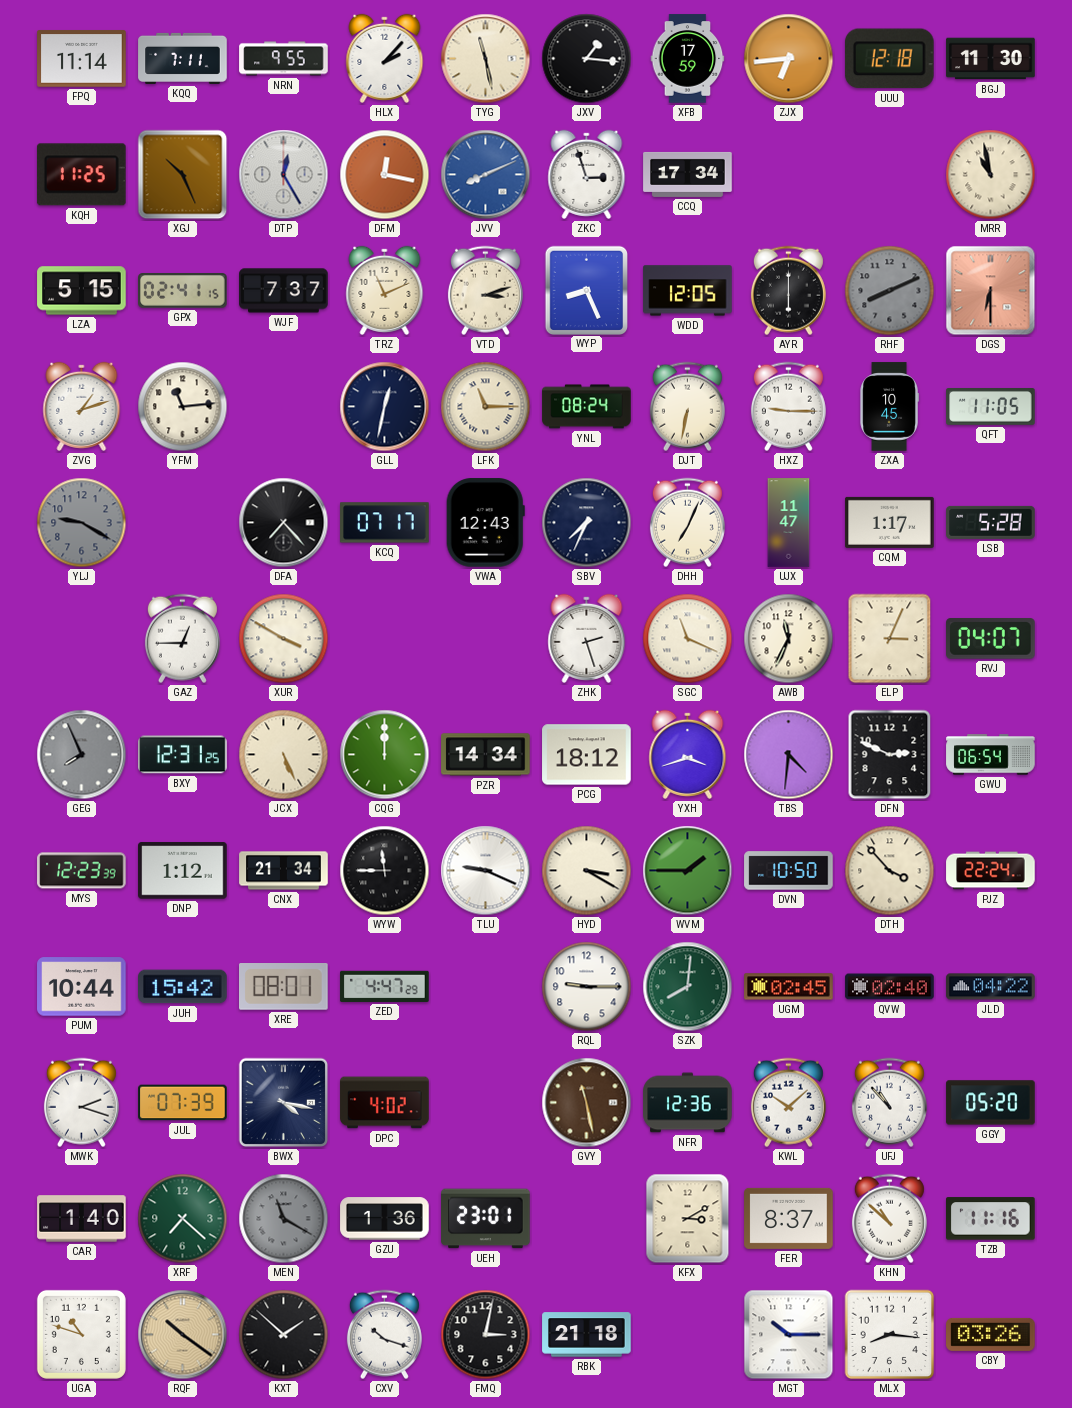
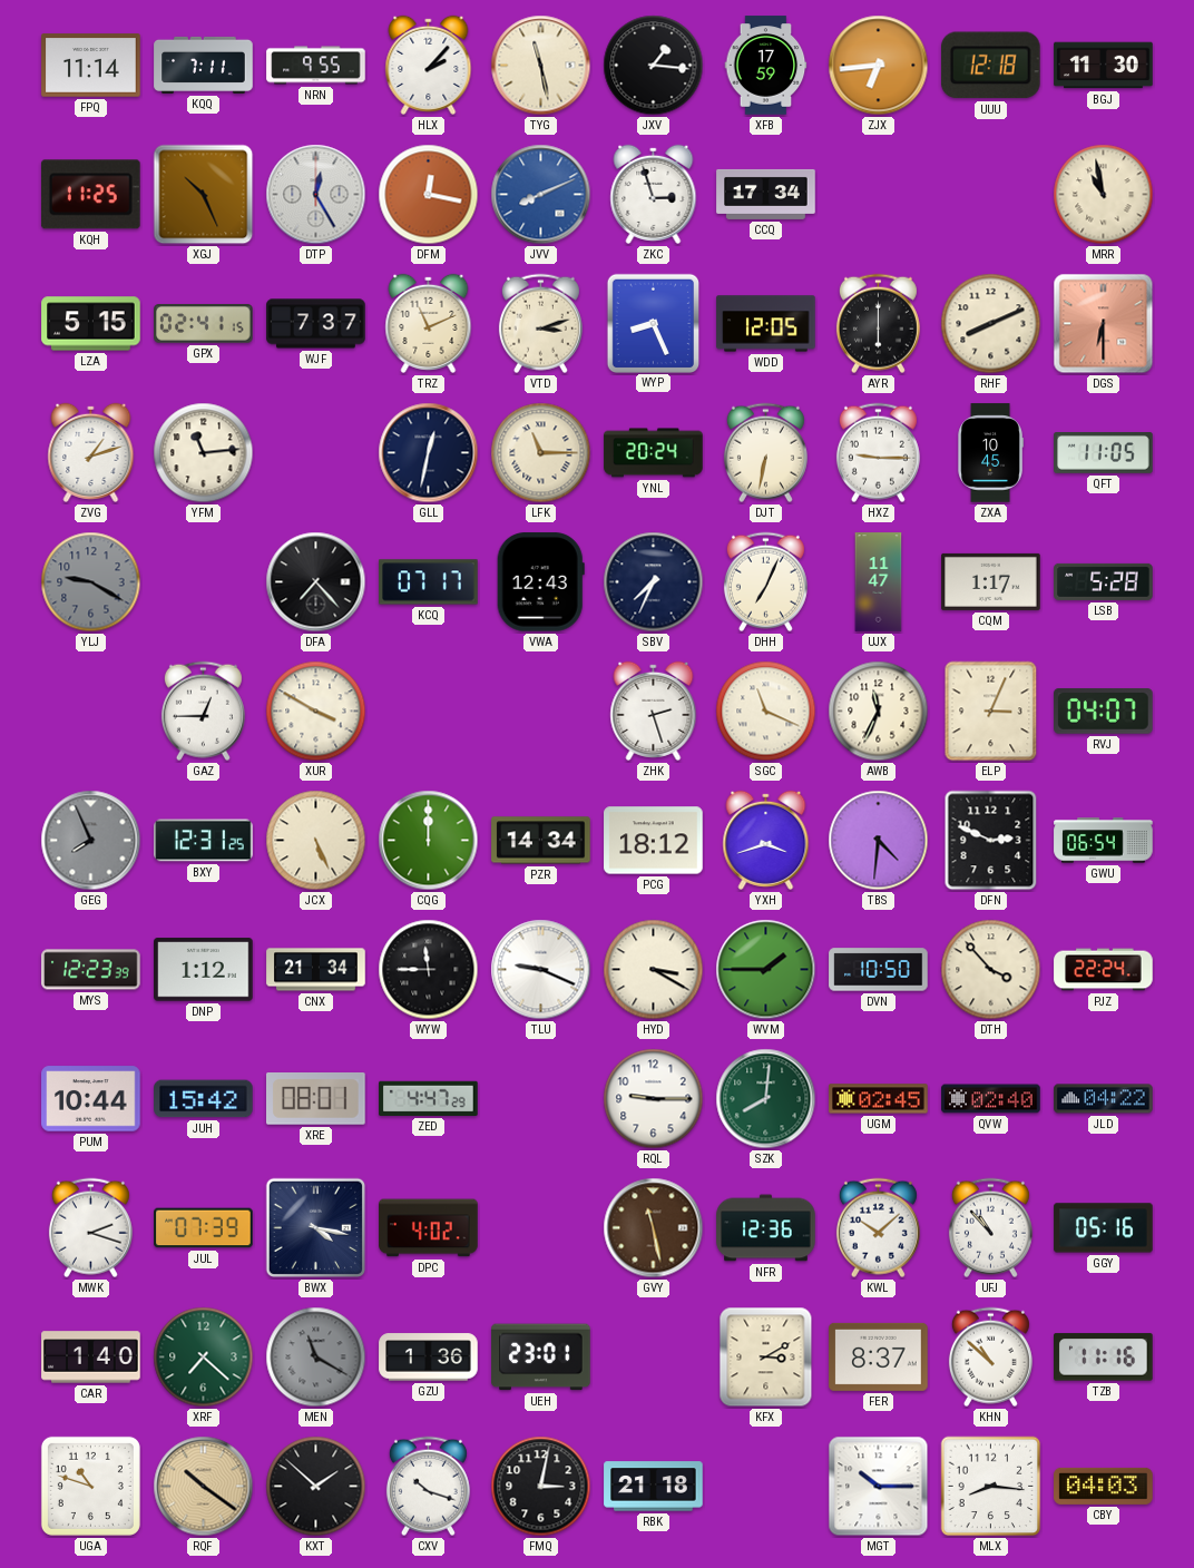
RHF dial: grey -> cream (991, 324)
YNL: 08:24 -> 20:24 (654, 453)
GGY: 05:20 -> 05:16 (1104, 1228)
CBY: 03:26 -> 04:03 (1104, 1486)
